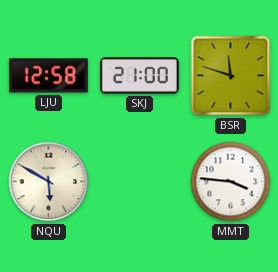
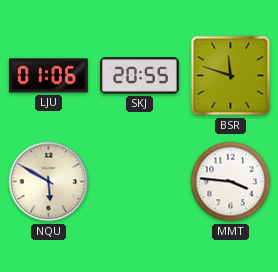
LJU: 12:58 -> 01:06 (49, 76)
SKJ: 21:00 -> 20:55 (140, 76)
